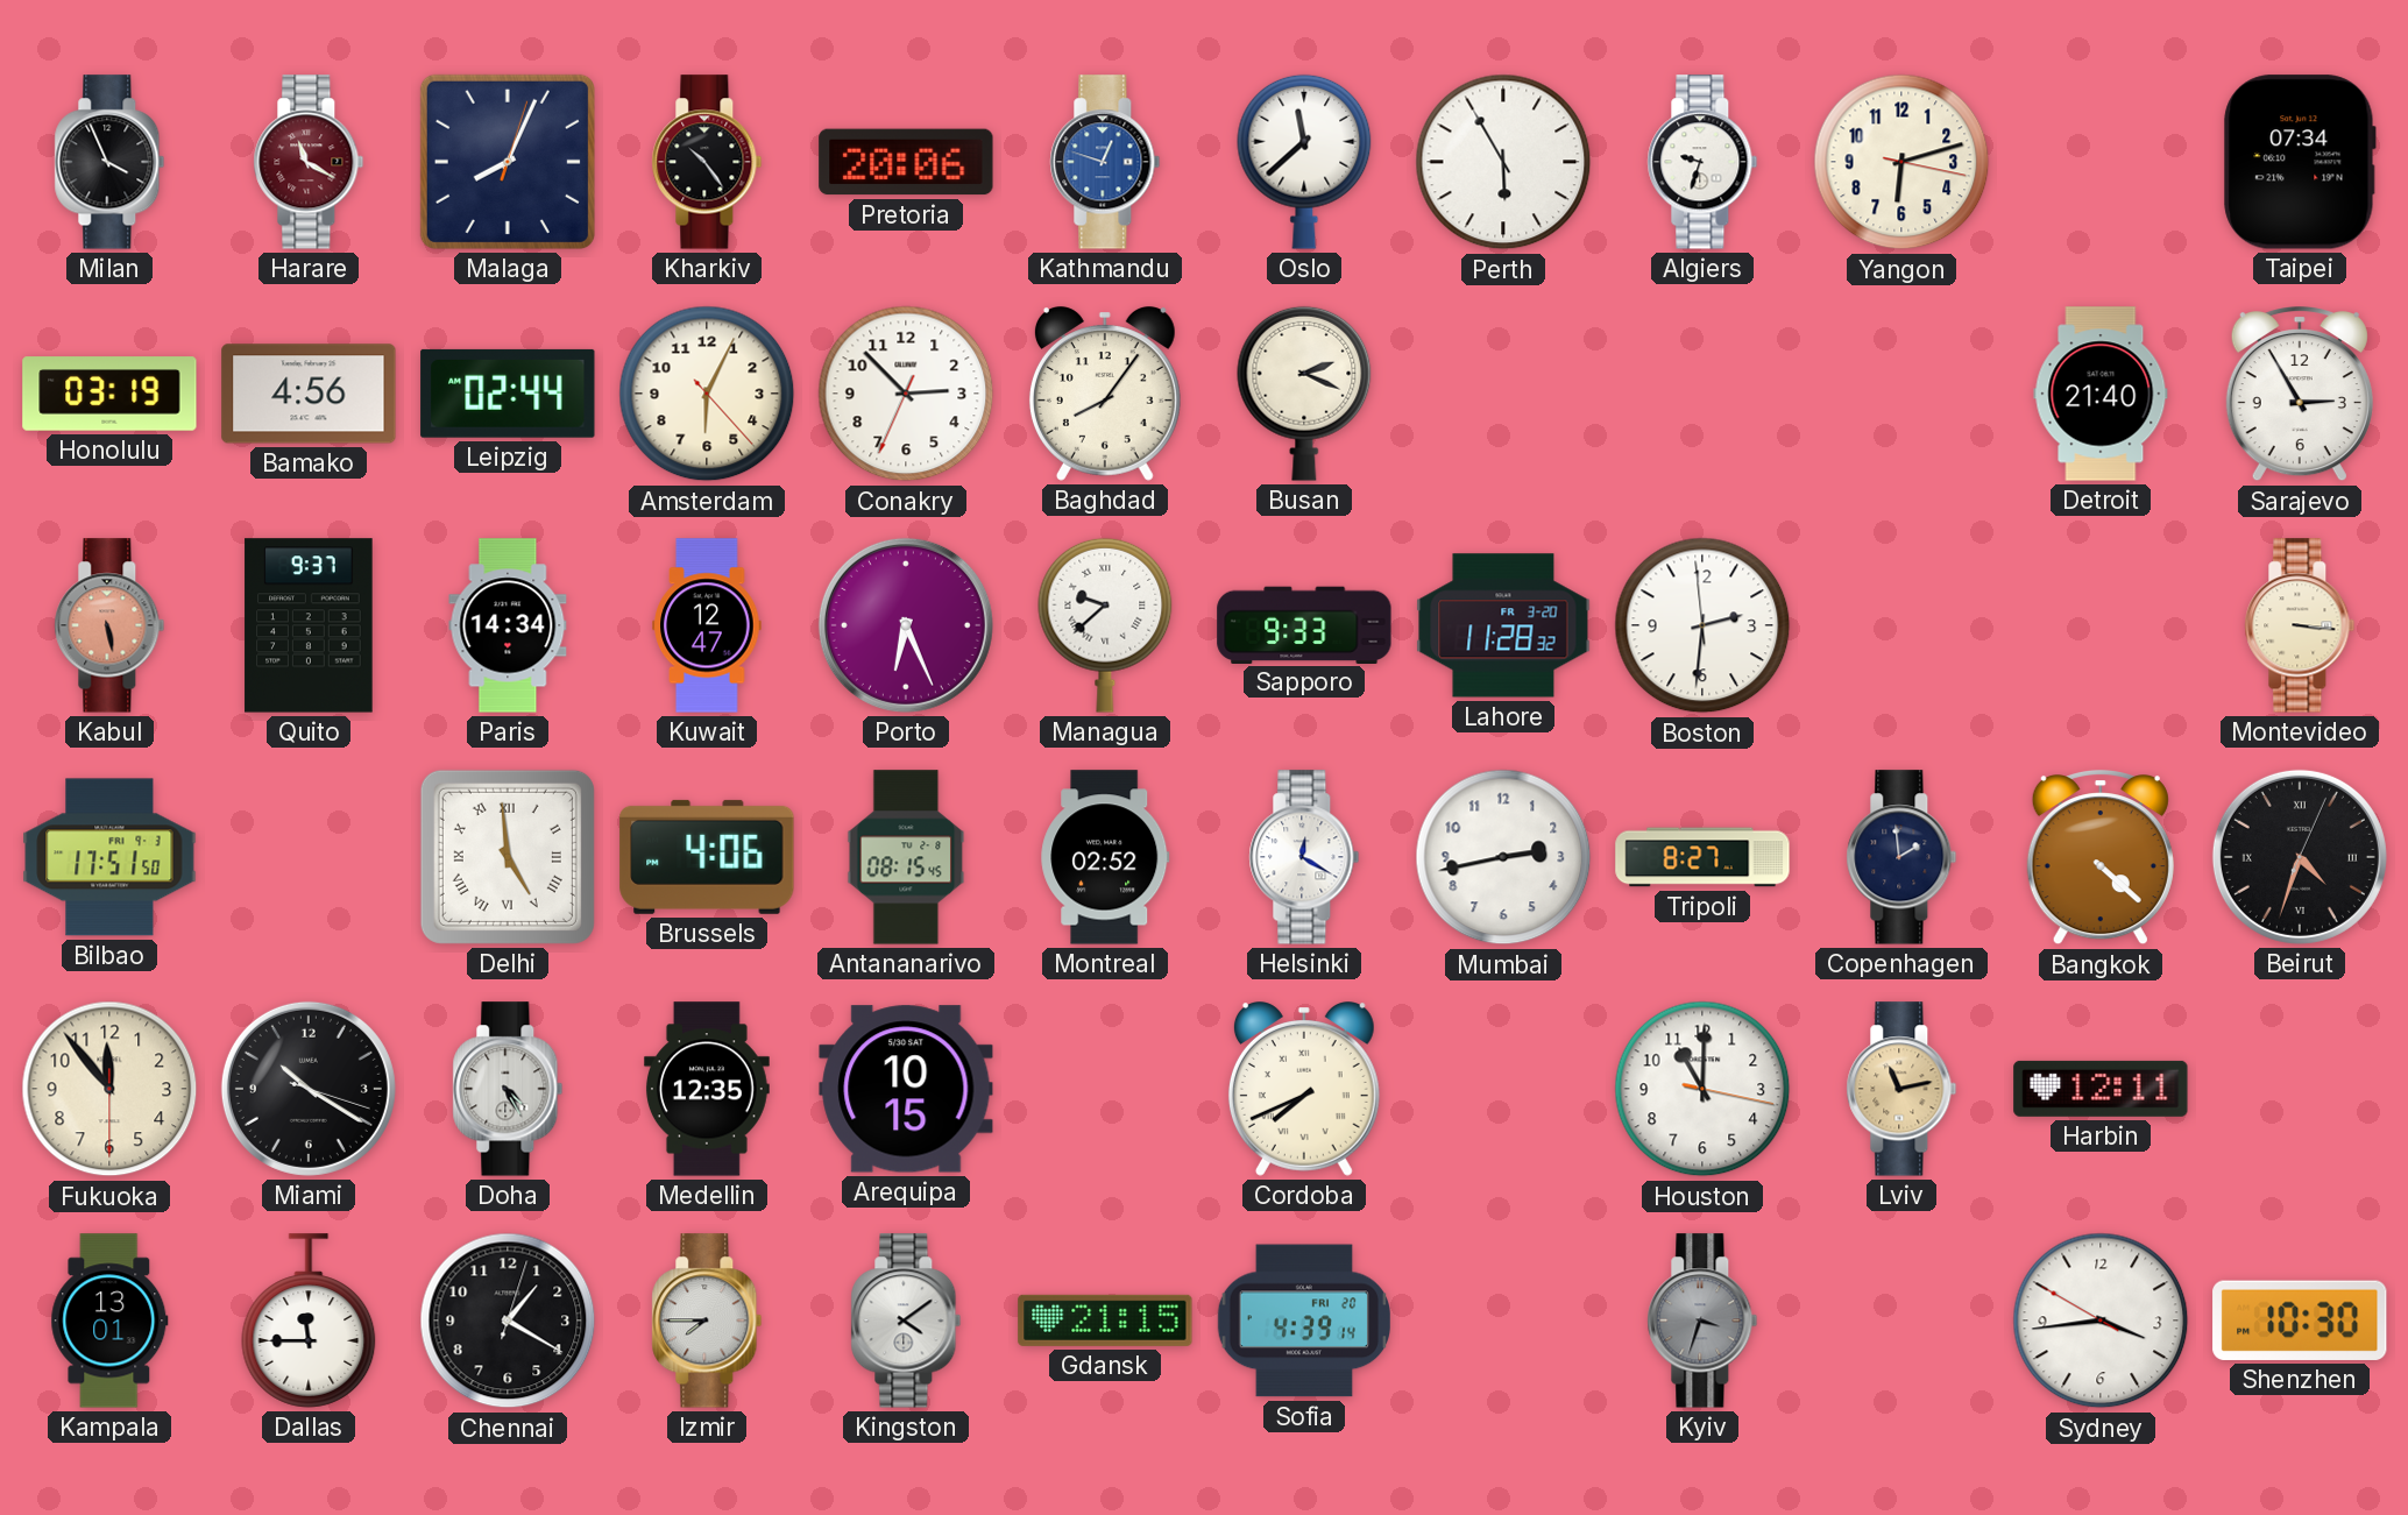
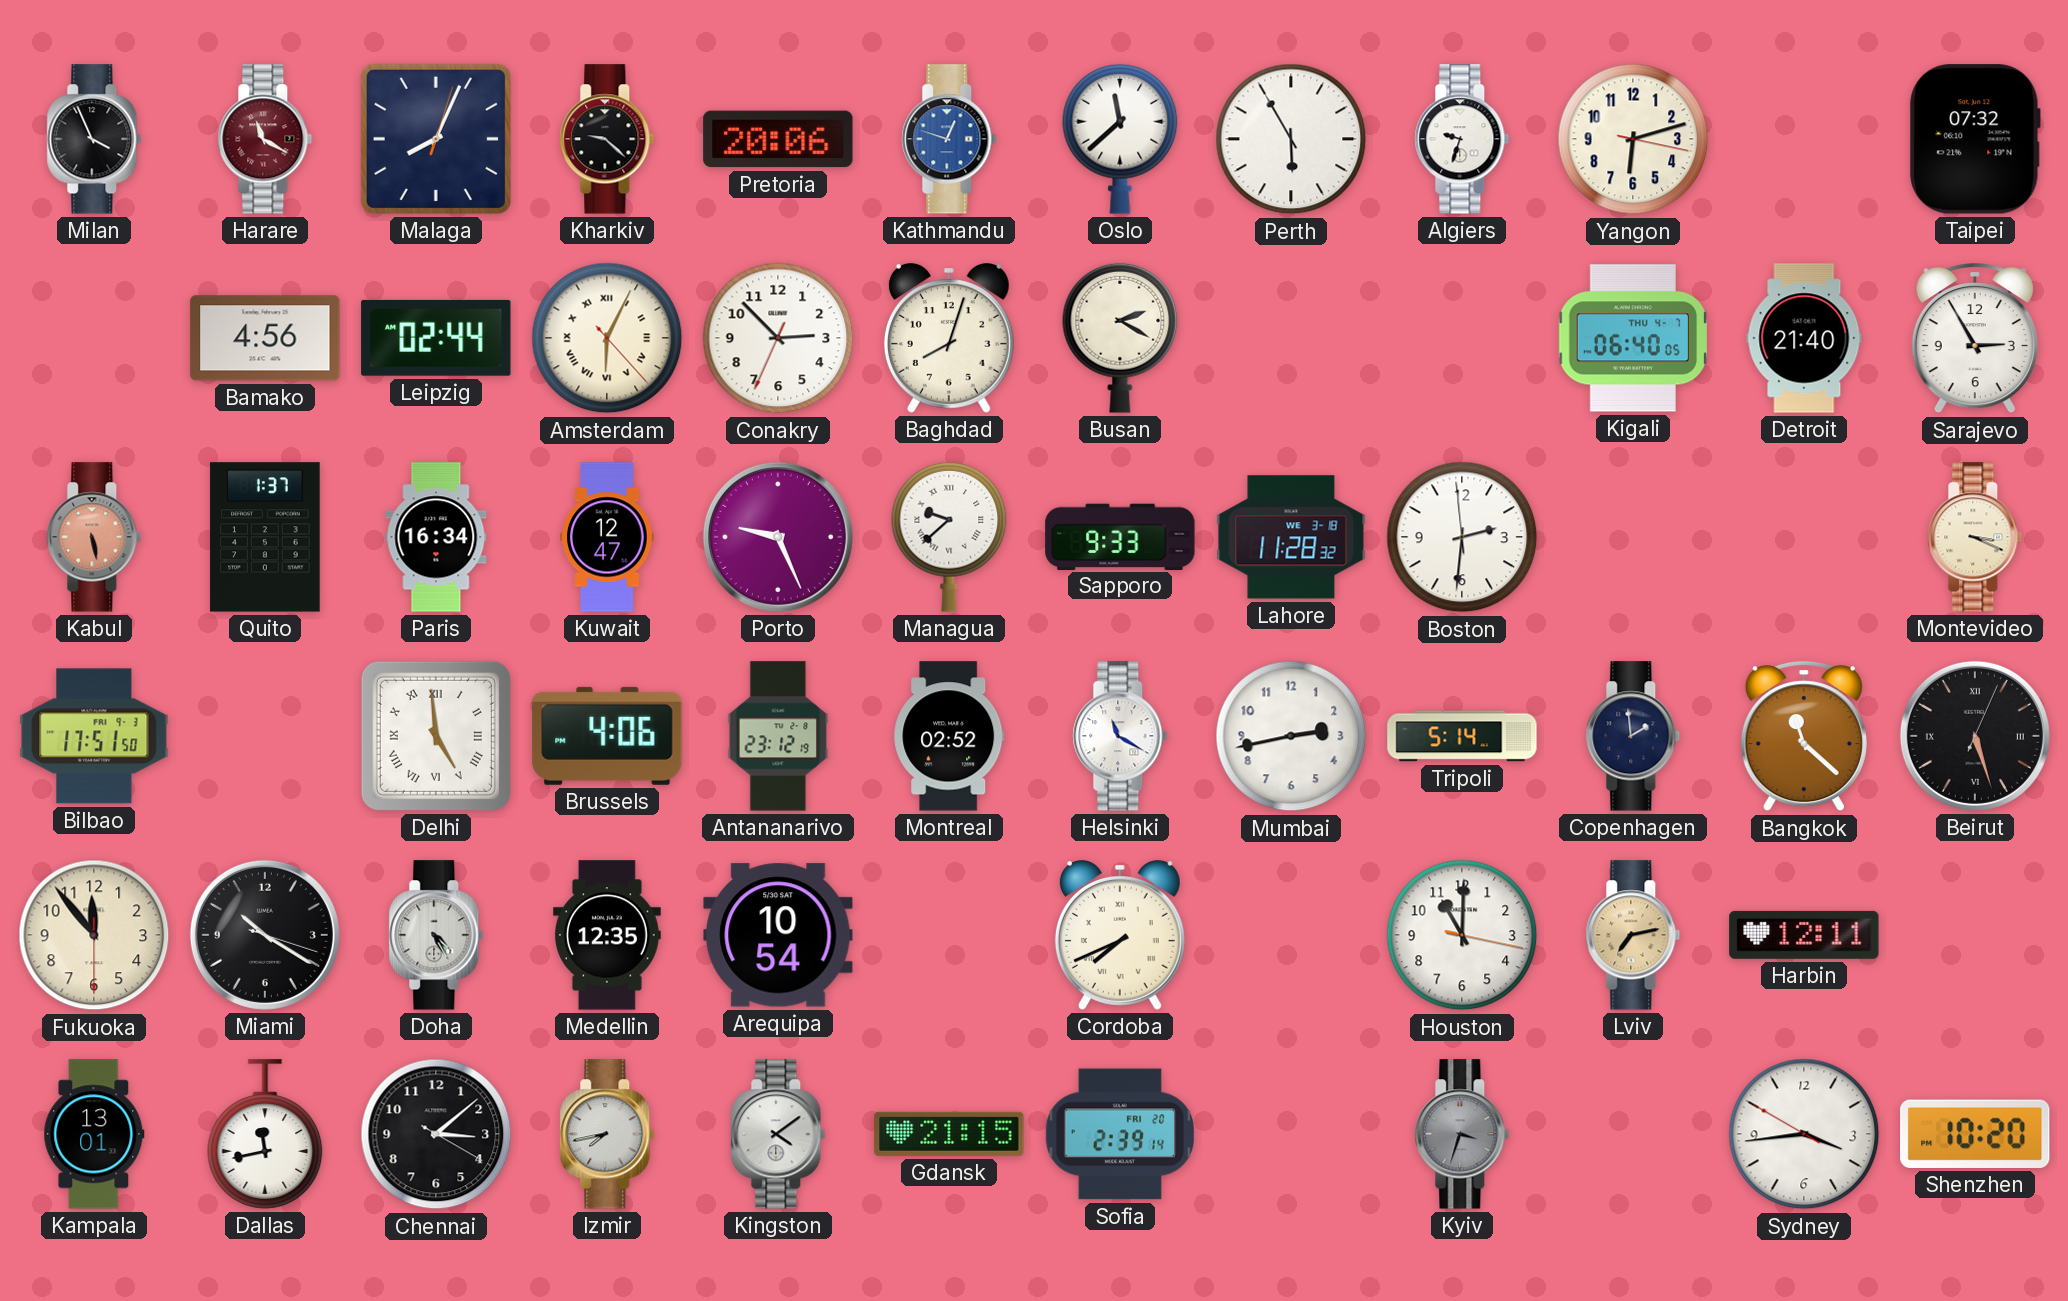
Kharkiv: 10:24 -> 9:22 (607, 139)
Taipei: 07:34 -> 07:32 (1975, 139)
Honolulu: 03:19 -> none (109, 394)
Amsterdam numerals: Arabic -> Roman (607, 338)
Baghdad: 8:06 -> 8:03 (949, 338)
Busan: 2:19 -> 2:20 (1120, 338)
Kigali: none -> 06:40 (1632, 338)
Quito: 9:37 -> 1:37 (265, 537)
Paris: 14:34 -> 16:34 (436, 537)
Porto: 6:26 -> 9:26 (778, 537)
Lahore date: FR 3-20 -> WE 3-18 (1291, 537)
Montevideo: 3:16 -> 3:19 (1975, 537)
Antananarivo: 08:15 -> 23:12 (778, 736)
Helsinki: 12:20 -> 11:20 (1120, 736)
Tripoli: 8:27 -> 5:14 (1462, 736)
Bangkok: 4:22 -> 11:22 (1804, 737)
Beirut: 4:33 -> 5:27 (1975, 736)
Arequipa: 10:15 -> 10:54 (778, 935)
Lviv: 11:13 -> 7:13 (1633, 935)
Dallas: 11:45 -> 11:43 (265, 1134)
Chennai: 1:20 -> 3:08 (436, 1134)
Izmir: 7:45 -> 7:43 (607, 1134)
Sofia: 4:39 -> 2:39 (1119, 1134)
Shenzhen: 10:30 -> 10:20 (1975, 1134)
